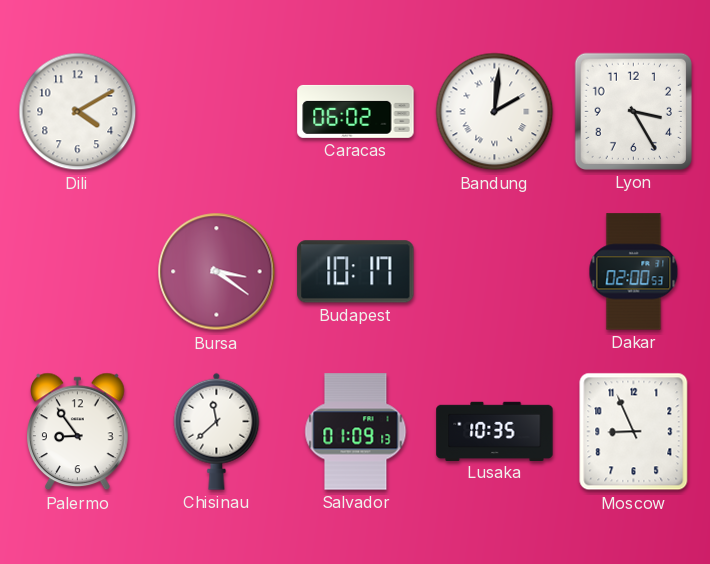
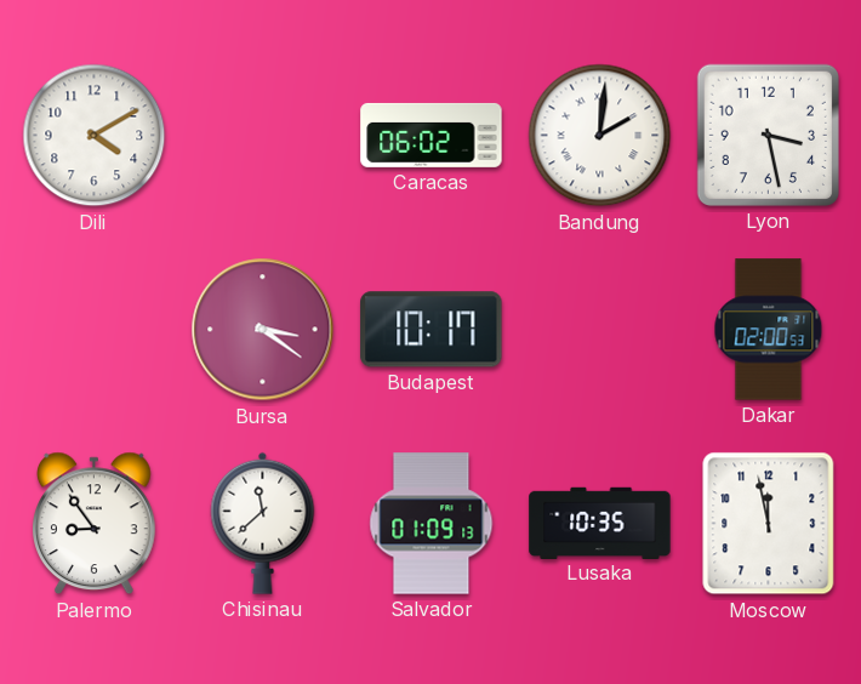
Lyon: 3:25 -> 3:28 (768, 135)
Moscow: 8:56 -> 11:58 (769, 524)
